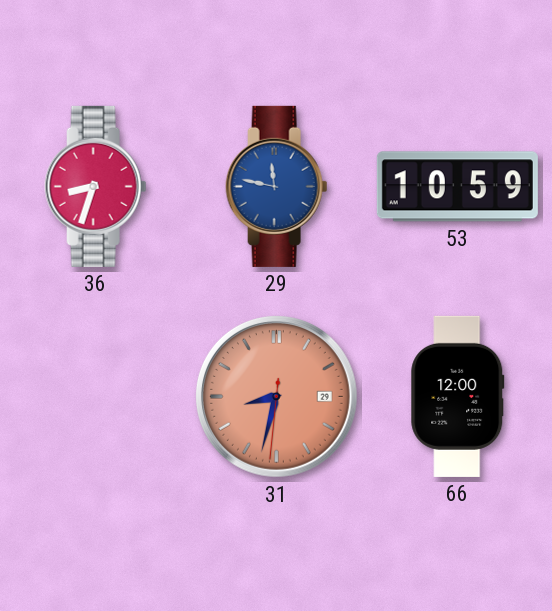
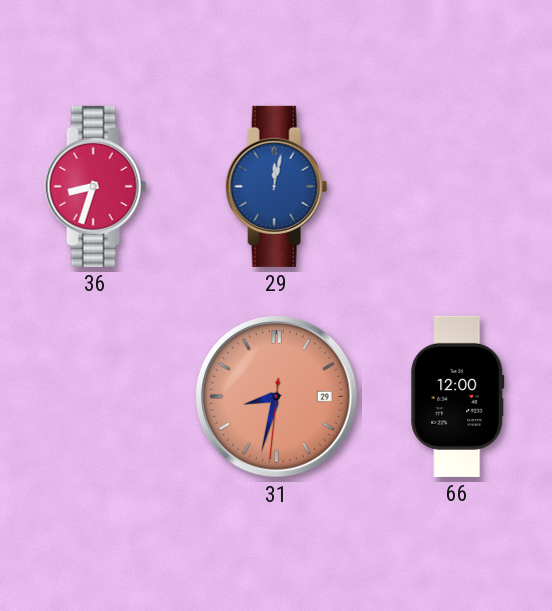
29: 11:47 -> 12:02 (277, 186)
53: 10:59 -> none (457, 187)
